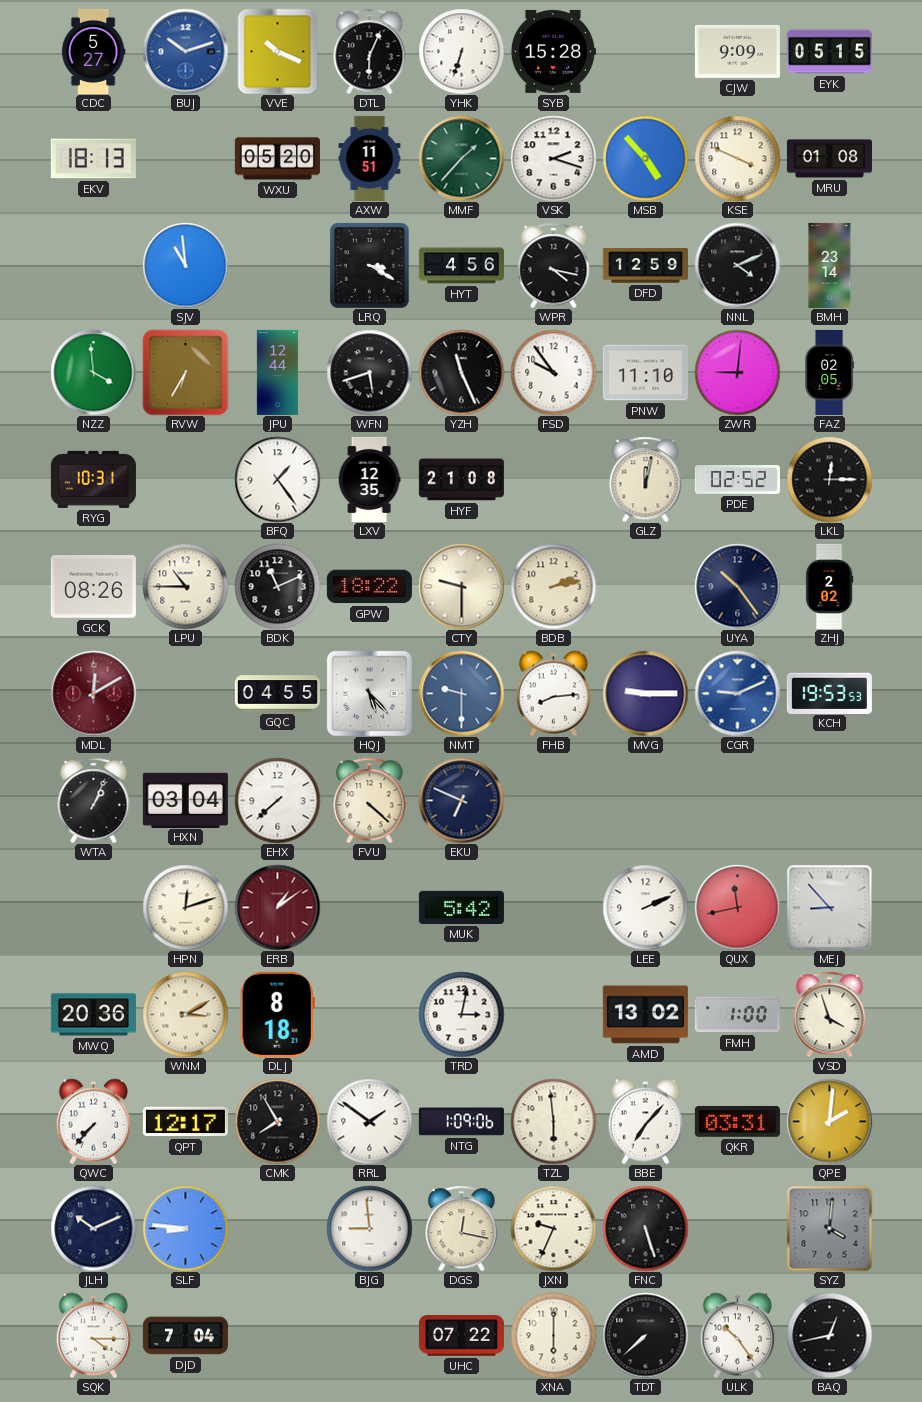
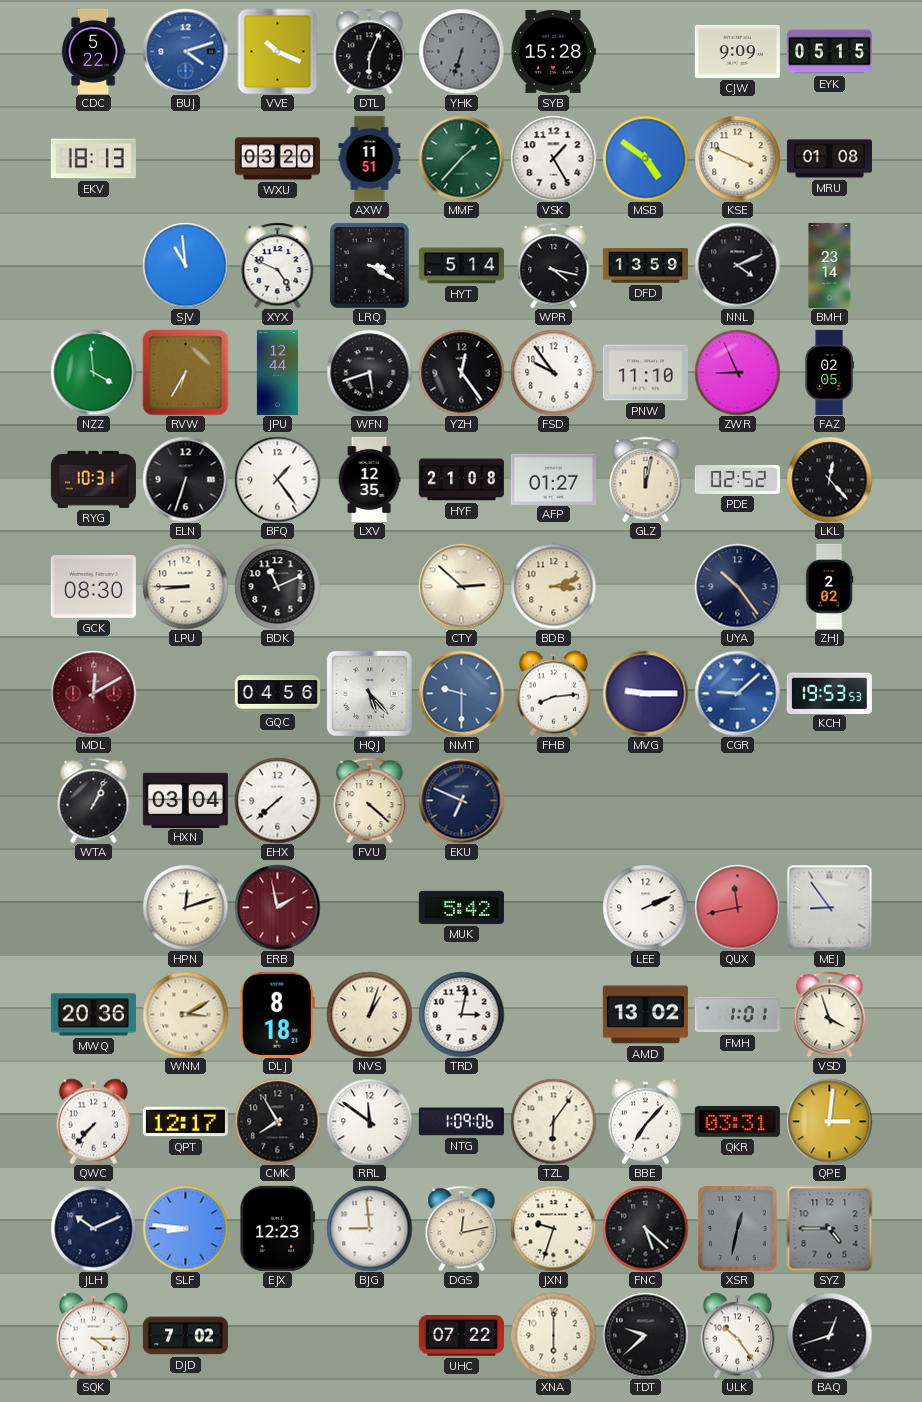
CDC: 5:27 -> 5:22 (93, 51)
BUJ: 10:12 -> 4:12 (185, 51)
YHK dial: white -> grey (461, 51)
WXU: 05:20 -> 03:20 (277, 159)
VSK: 2:18 -> 1:25 (553, 158)
MSB: 4:53 -> 4:51 (645, 158)
XYX: none -> 4:49 (278, 265)
HYT: 4:56 -> 5:14 (461, 266)
DFD: 12:59 -> 13:59 (645, 266)
YZH: 11:26 -> 12:24 (461, 372)
ZWR: 9:01 -> 8:56 (737, 372)
ELN: none -> 6:33 (185, 479)
AFP: none -> 01:27 (553, 479)
LKL: 12:15 -> 12:23 (829, 479)
GCK: 08:26 -> 08:30 (93, 587)
LPU: 10:45 -> 8:45 (185, 586)
GPW: 18:22 -> none (369, 587)
CTY: 9:30 -> 2:52 (461, 586)
BDB: 2:13 -> 3:12 (553, 586)
GQC: 04:55 -> 04:56 (277, 694)
CGR: 9:11 -> 9:08 (737, 693)
ERB: 1:09 -> 1:58 (277, 907)
MEJ: 8:53 -> 8:54 (829, 907)
NVS: none -> 1:03 (369, 1014)
FMH: 1:00 -> 1:01 (737, 1015)
RRL: 1:51 -> 11:51 (369, 1121)
TZL: 5:59 -> 6:06 (553, 1121)
QPE: 2:01 -> 3:01 (829, 1121)
EJX: none -> 12:23 (278, 1228)
DGS: 12:17 -> 12:13 (462, 1228)
JXN: 9:34 -> 9:33 (553, 1228)
FNC: 5:27 -> 5:22 (645, 1228)
XSR: none -> 12:32 (738, 1228)
SYZ: 4:01 -> 4:45 (829, 1228)
DJD: 7:04 -> 7:02 (185, 1336)
TDT: 7:38 -> 9:38 (645, 1335)
BAQ: 12:43 -> 12:42 (829, 1335)
